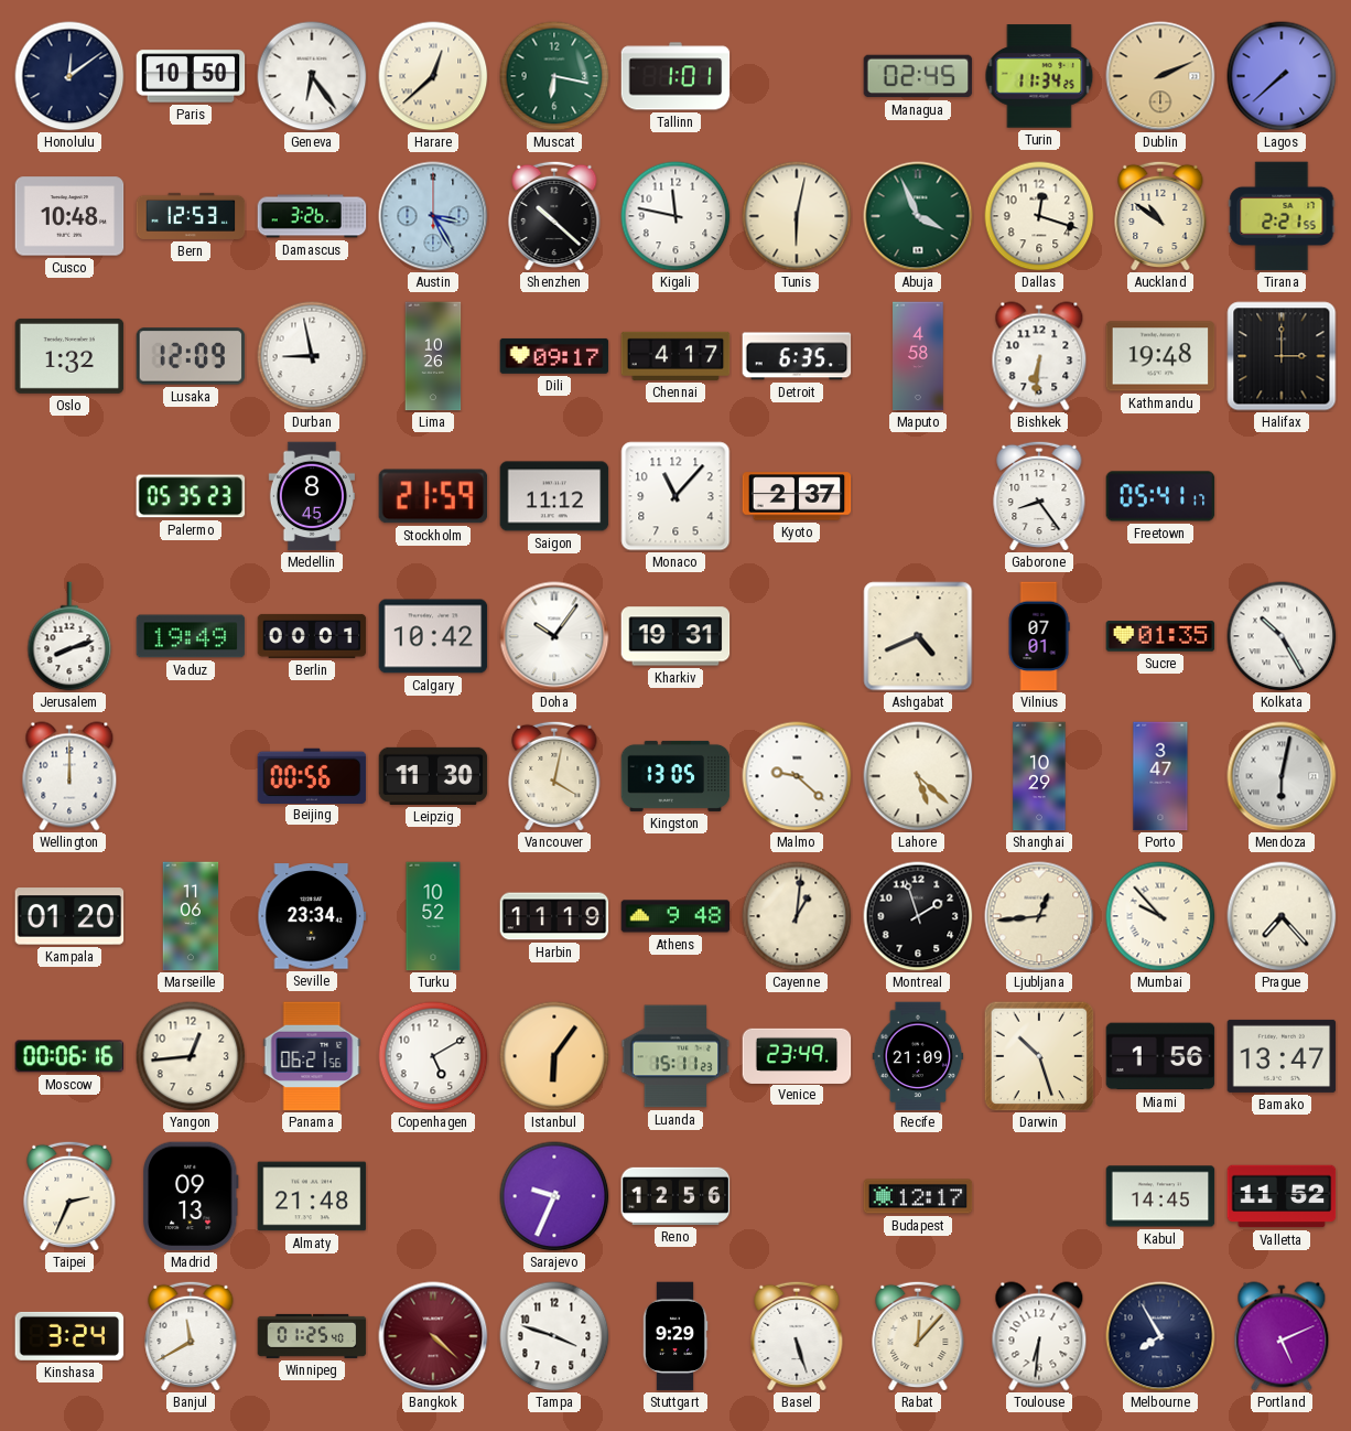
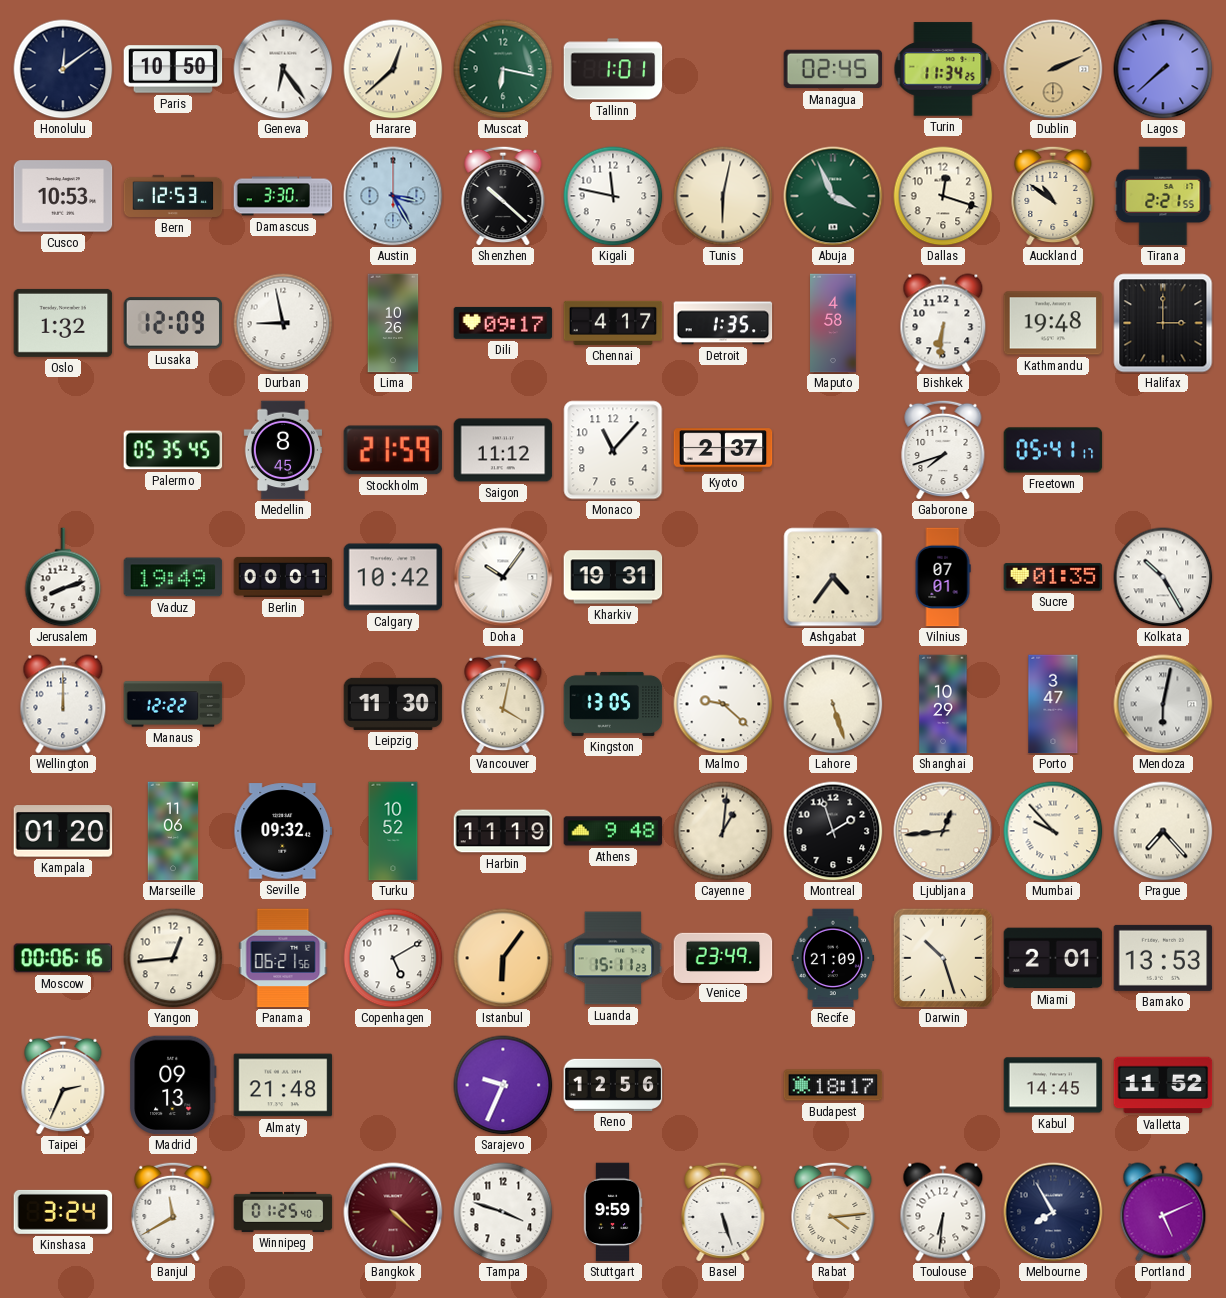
Cusco: 10:48 -> 10:53 (63, 196)
Damascus: 3:26 -> 3:30 (283, 196)
Detroit: 6:35 -> 1:35 (723, 323)
Palermo: 05:35:23 -> 05:35:45 (173, 450)
Gaborone: 8:24 -> 7:42 (943, 450)
Ashgabat: 4:41 -> 4:36 (833, 577)
Manaus: none -> 12:22 (173, 704)
Beijing: 00:56 -> none (312, 775)
Lahore: 5:22 -> 5:27 (833, 704)
Seville: 23:34 -> 09:32 (283, 831)
Miami: 1:56 -> 2:01 (1053, 958)
Bamako: 13:47 -> 13:53 (1163, 958)
Budapest: 12:17 -> 18:17 (833, 1085)
Stuttgart: 9:29 -> 9:59 (613, 1212)
Rabat: 12:07 -> 4:14 (833, 1212)
